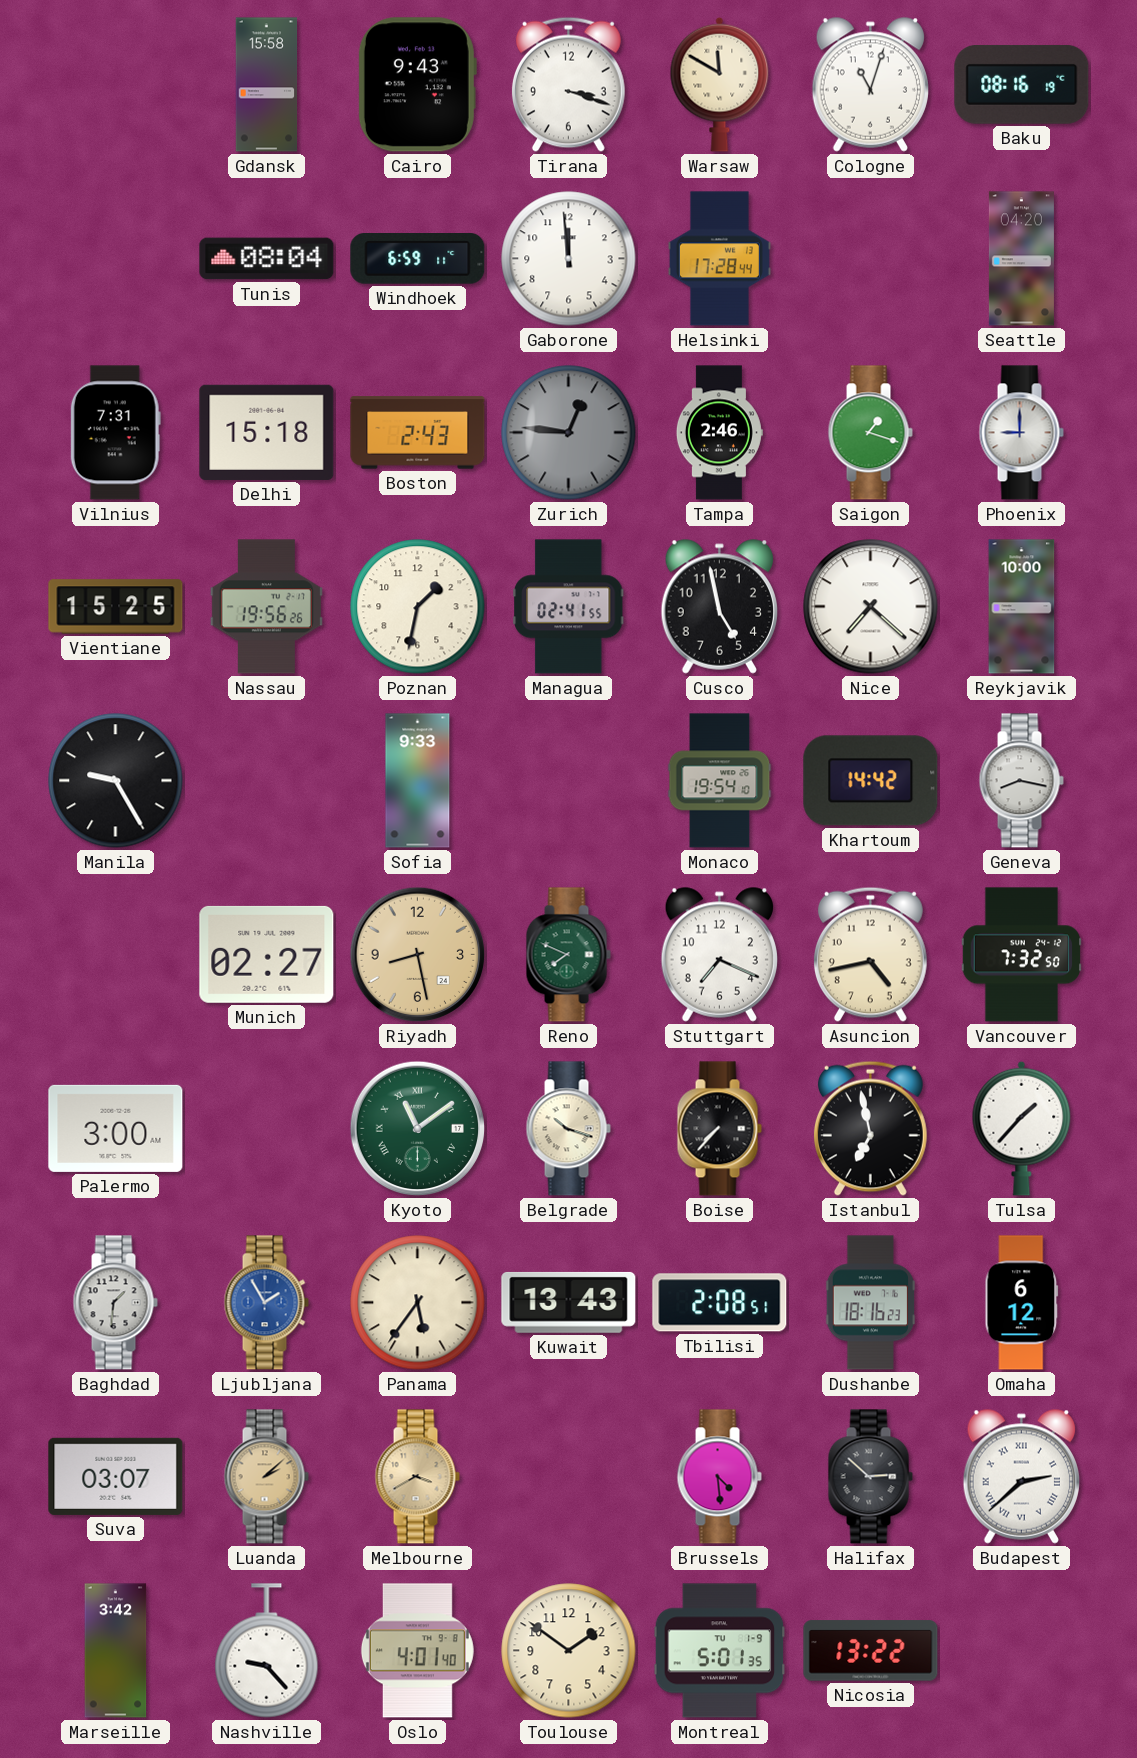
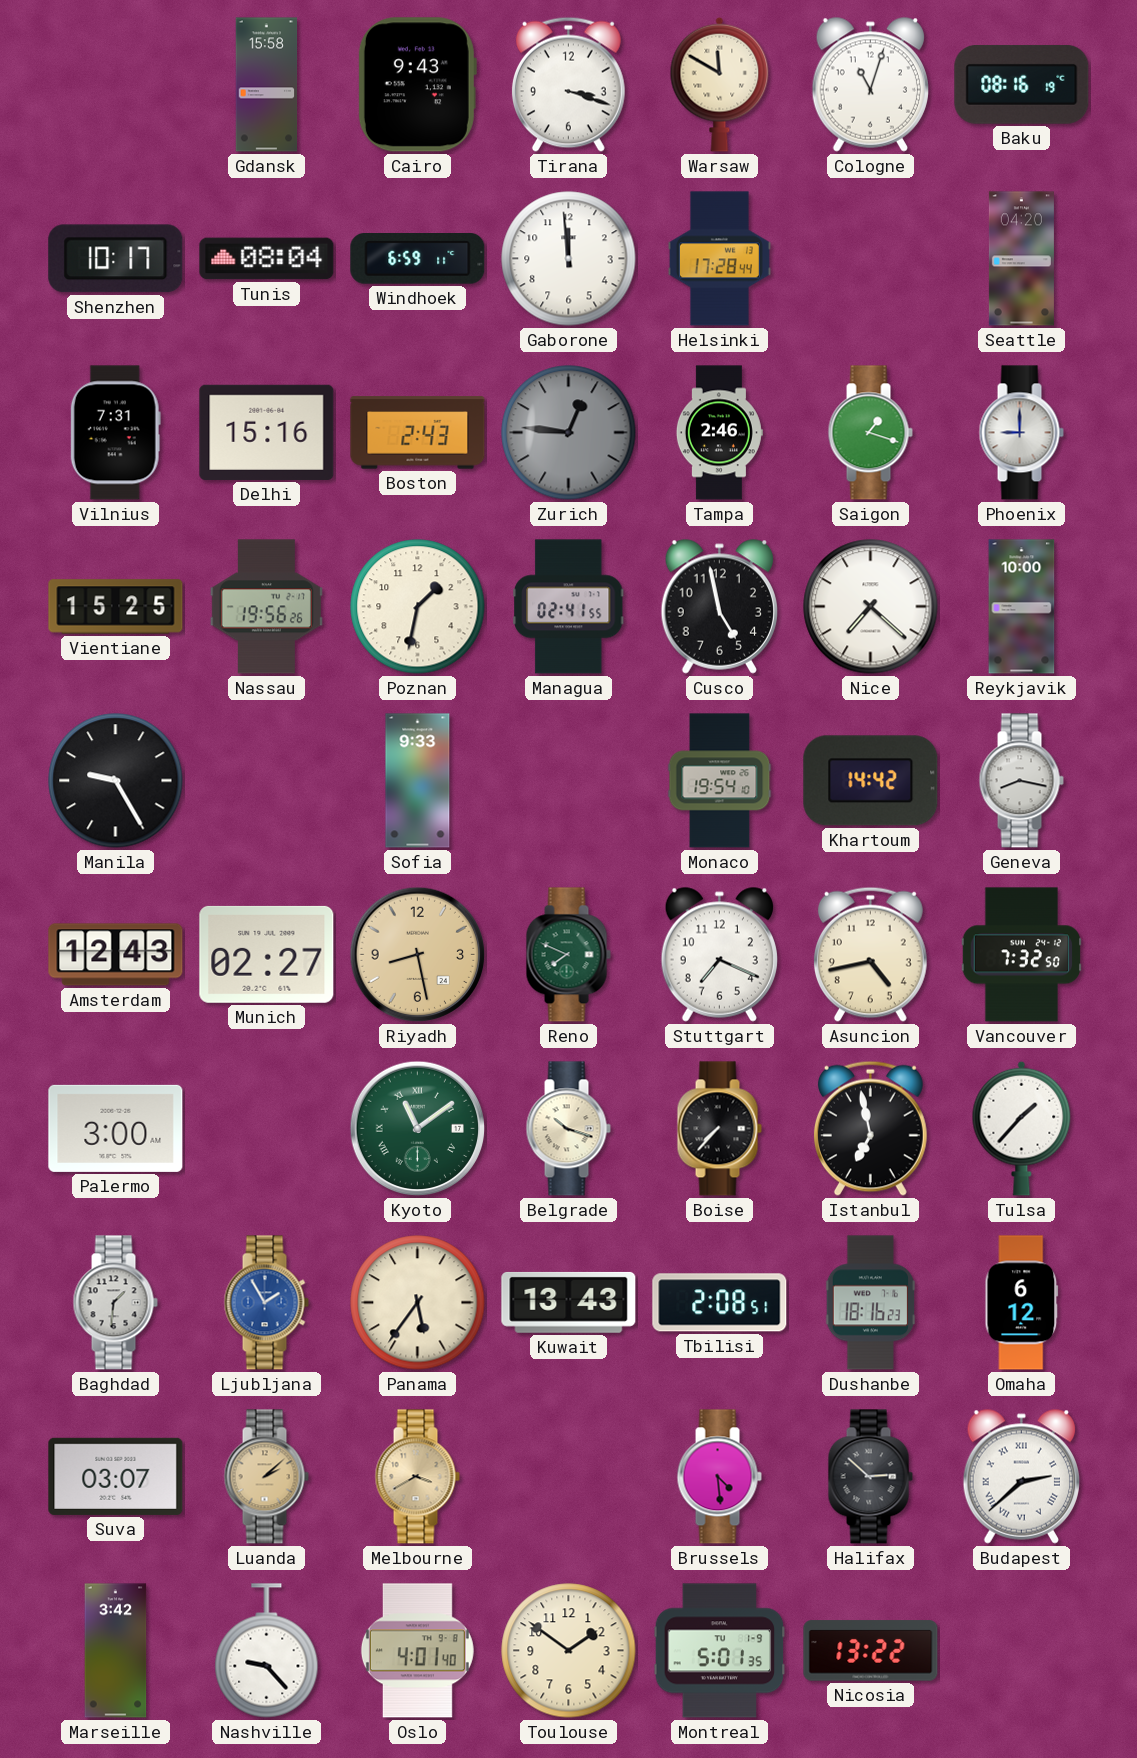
Shenzhen: none -> 10:17 (116, 259)
Delhi: 15:18 -> 15:16 (267, 432)
Amsterdam: none -> 12:43 (116, 955)
